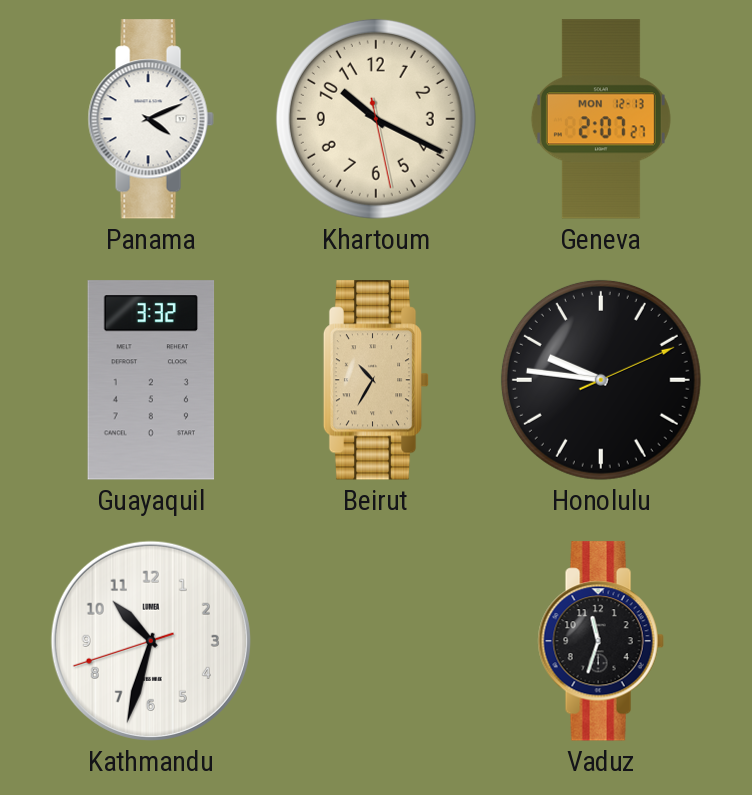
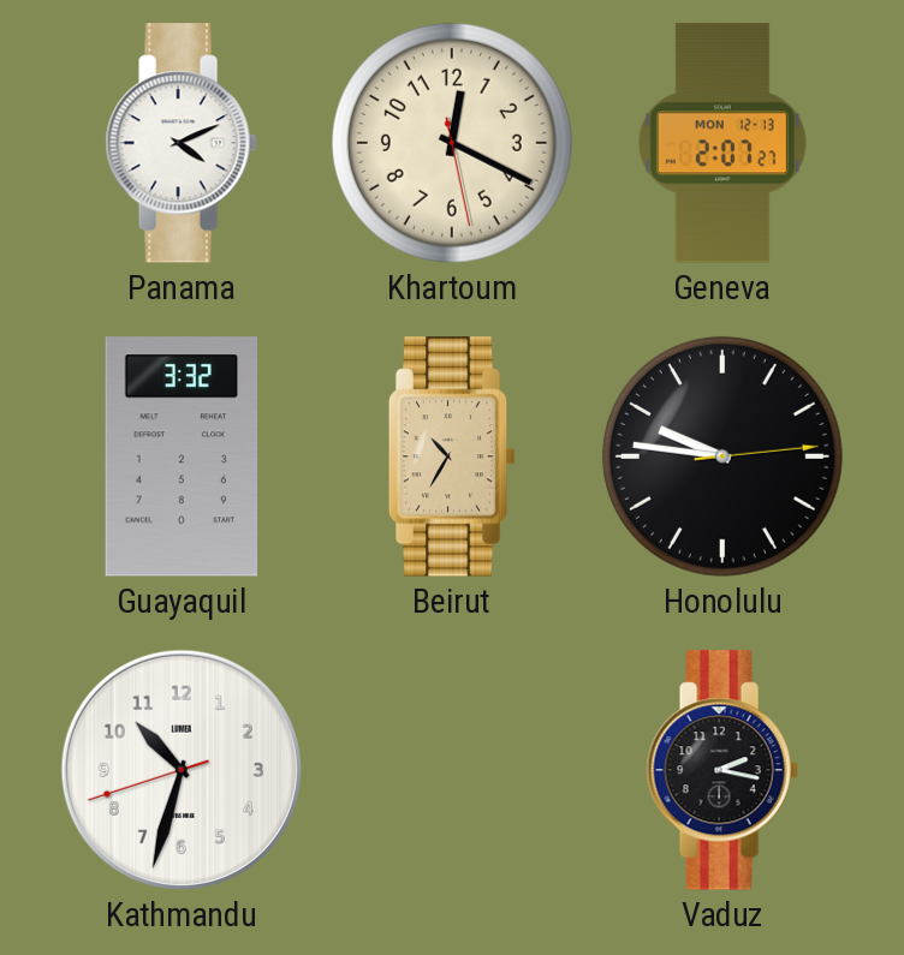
Khartoum: 10:19 -> 12:19 (452, 143)
Honolulu: 9:46:11 -> 9:46:14 (722, 456)
Vaduz: 11:33 -> 2:17 (722, 770)
